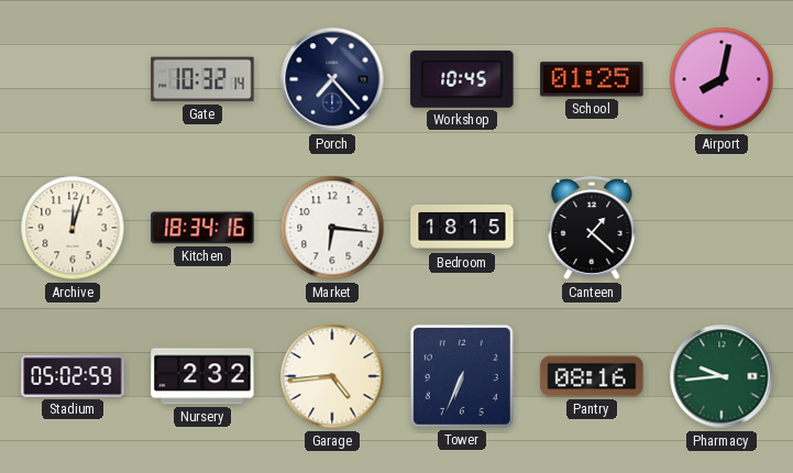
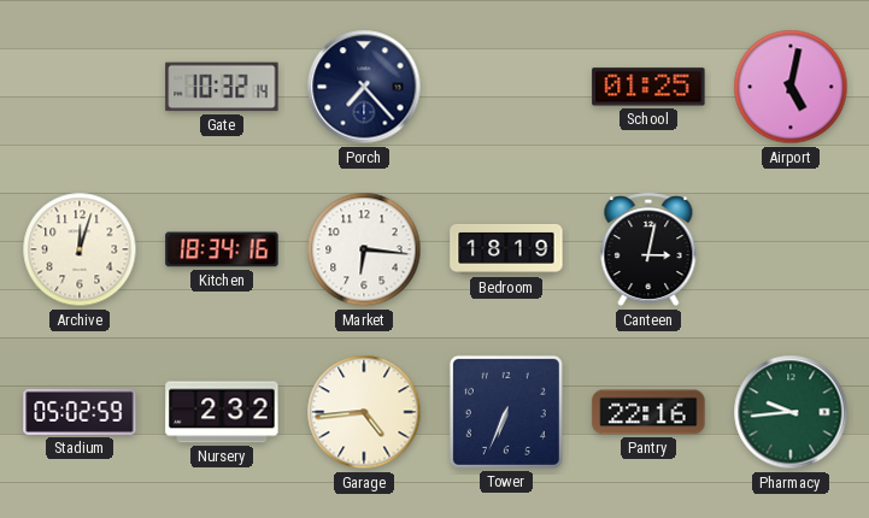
Workshop: 10:45 -> none (462, 79)
Airport: 8:02 -> 5:02 (791, 87)
Bedroom: 18:15 -> 18:19 (506, 249)
Canteen: 1:22 -> 3:02 (648, 251)
Pantry: 08:16 -> 22:16 (648, 412)
